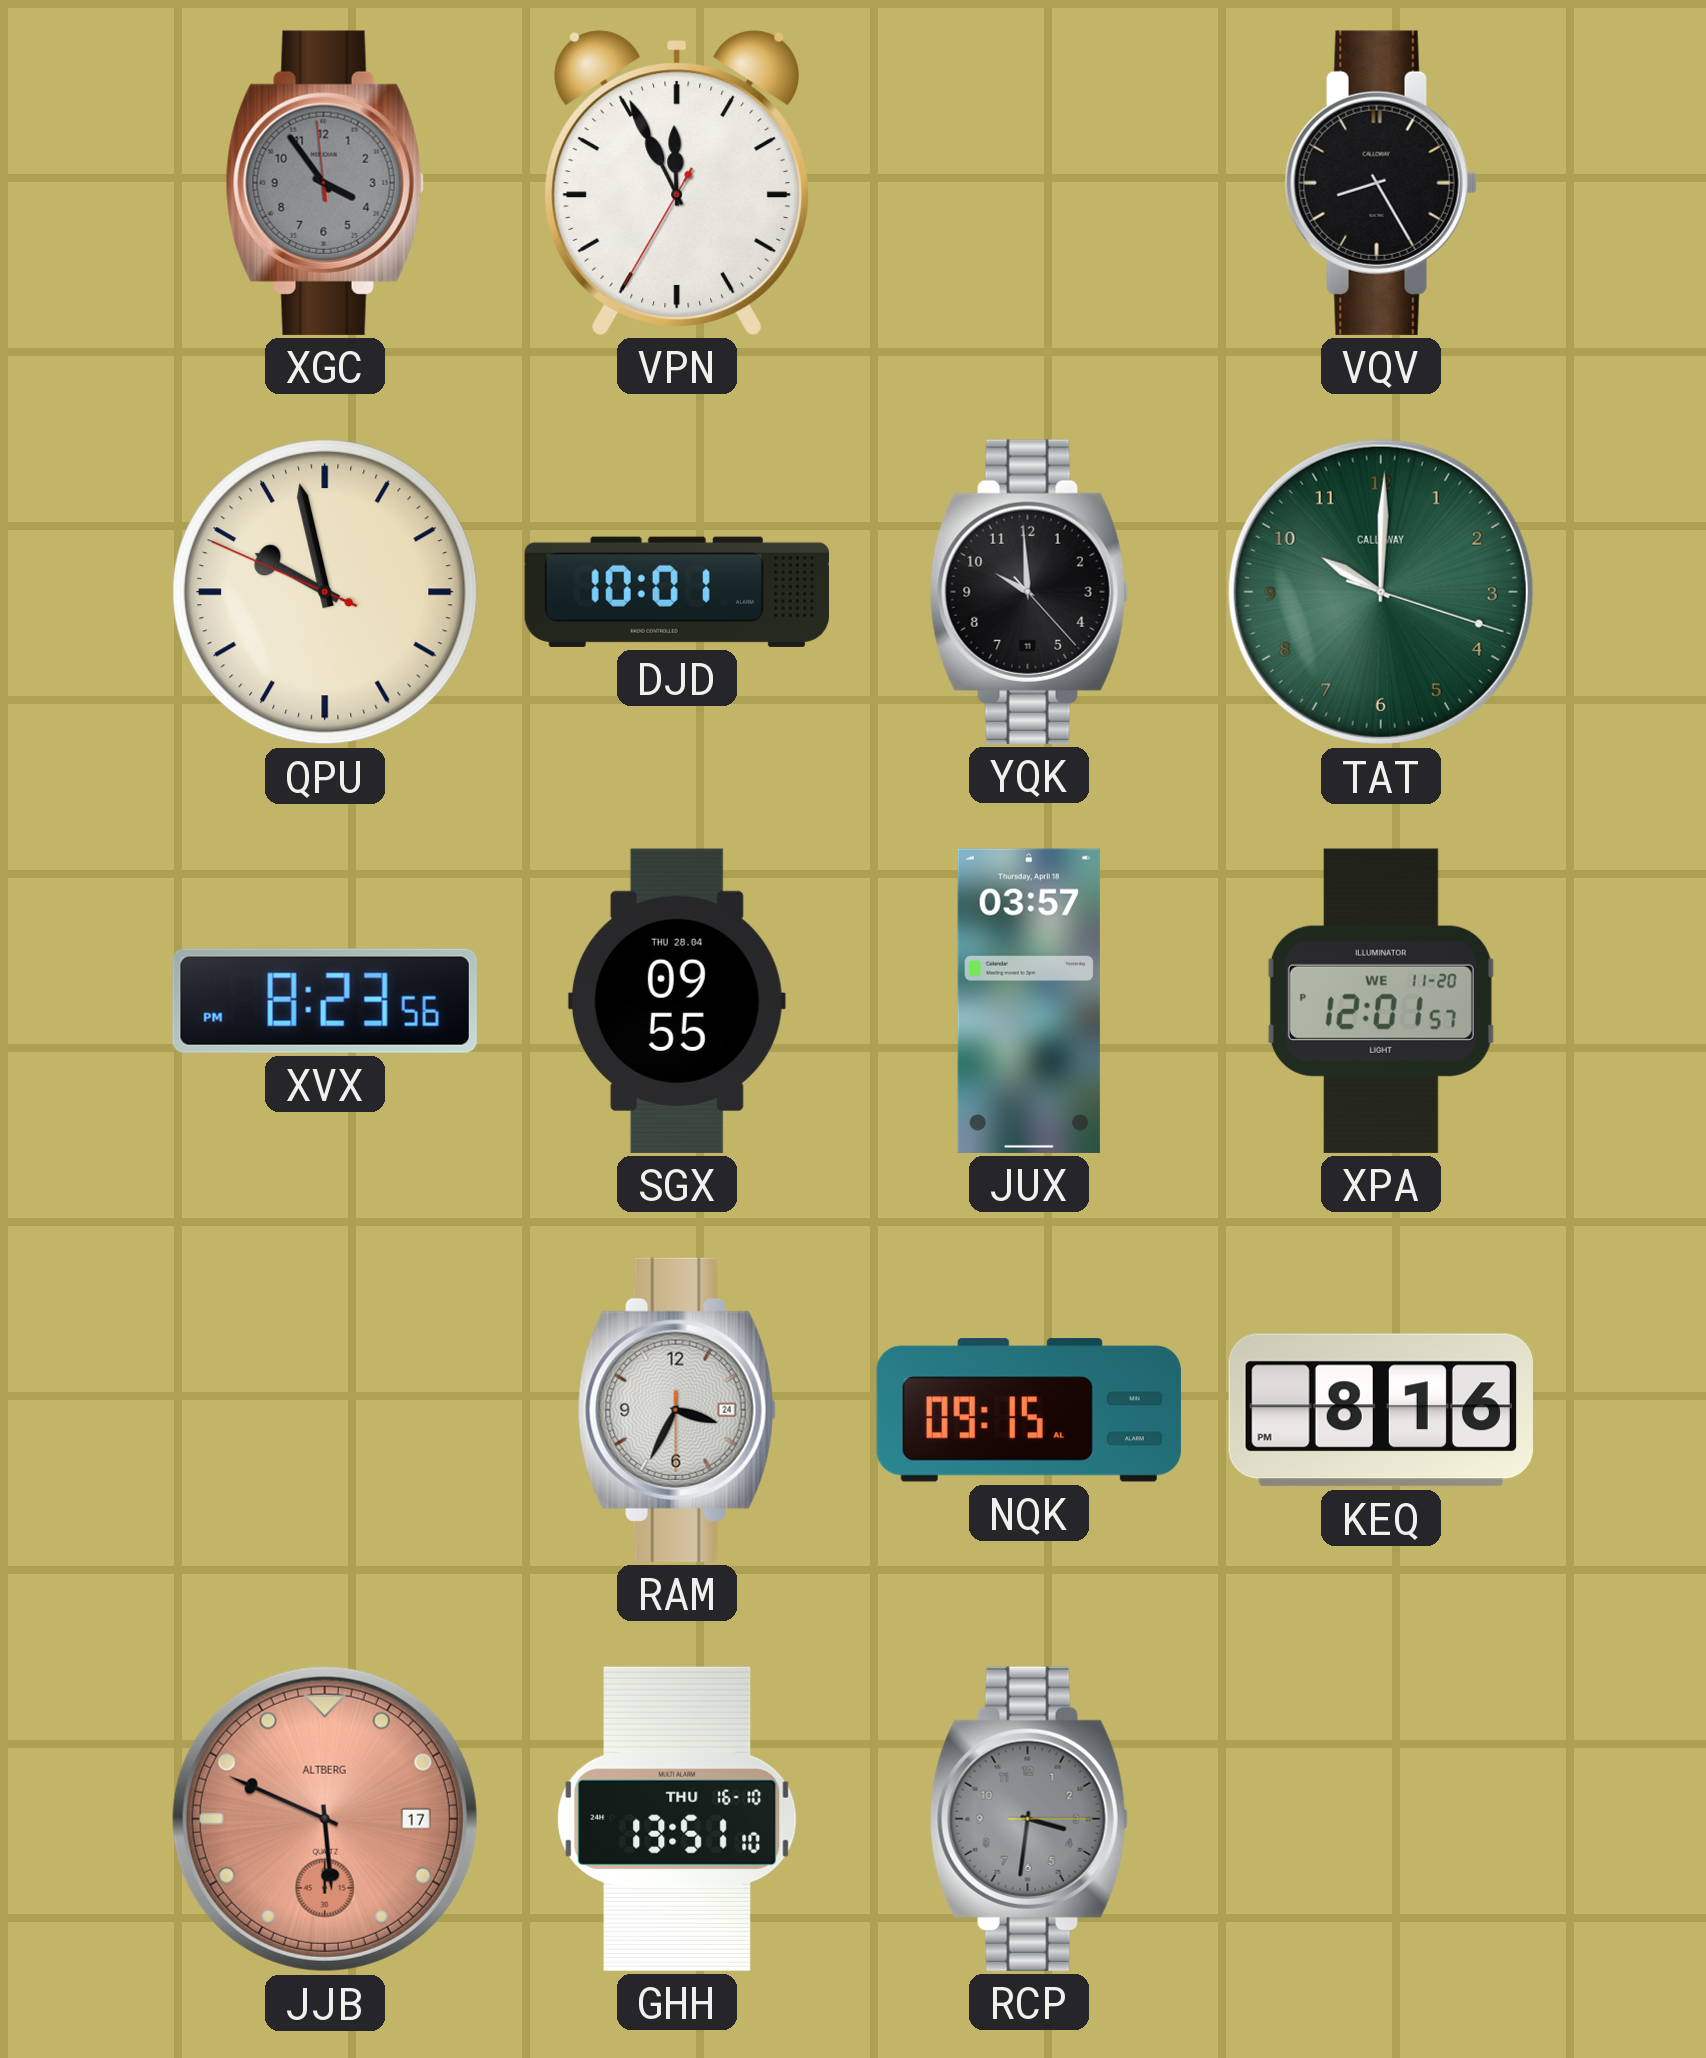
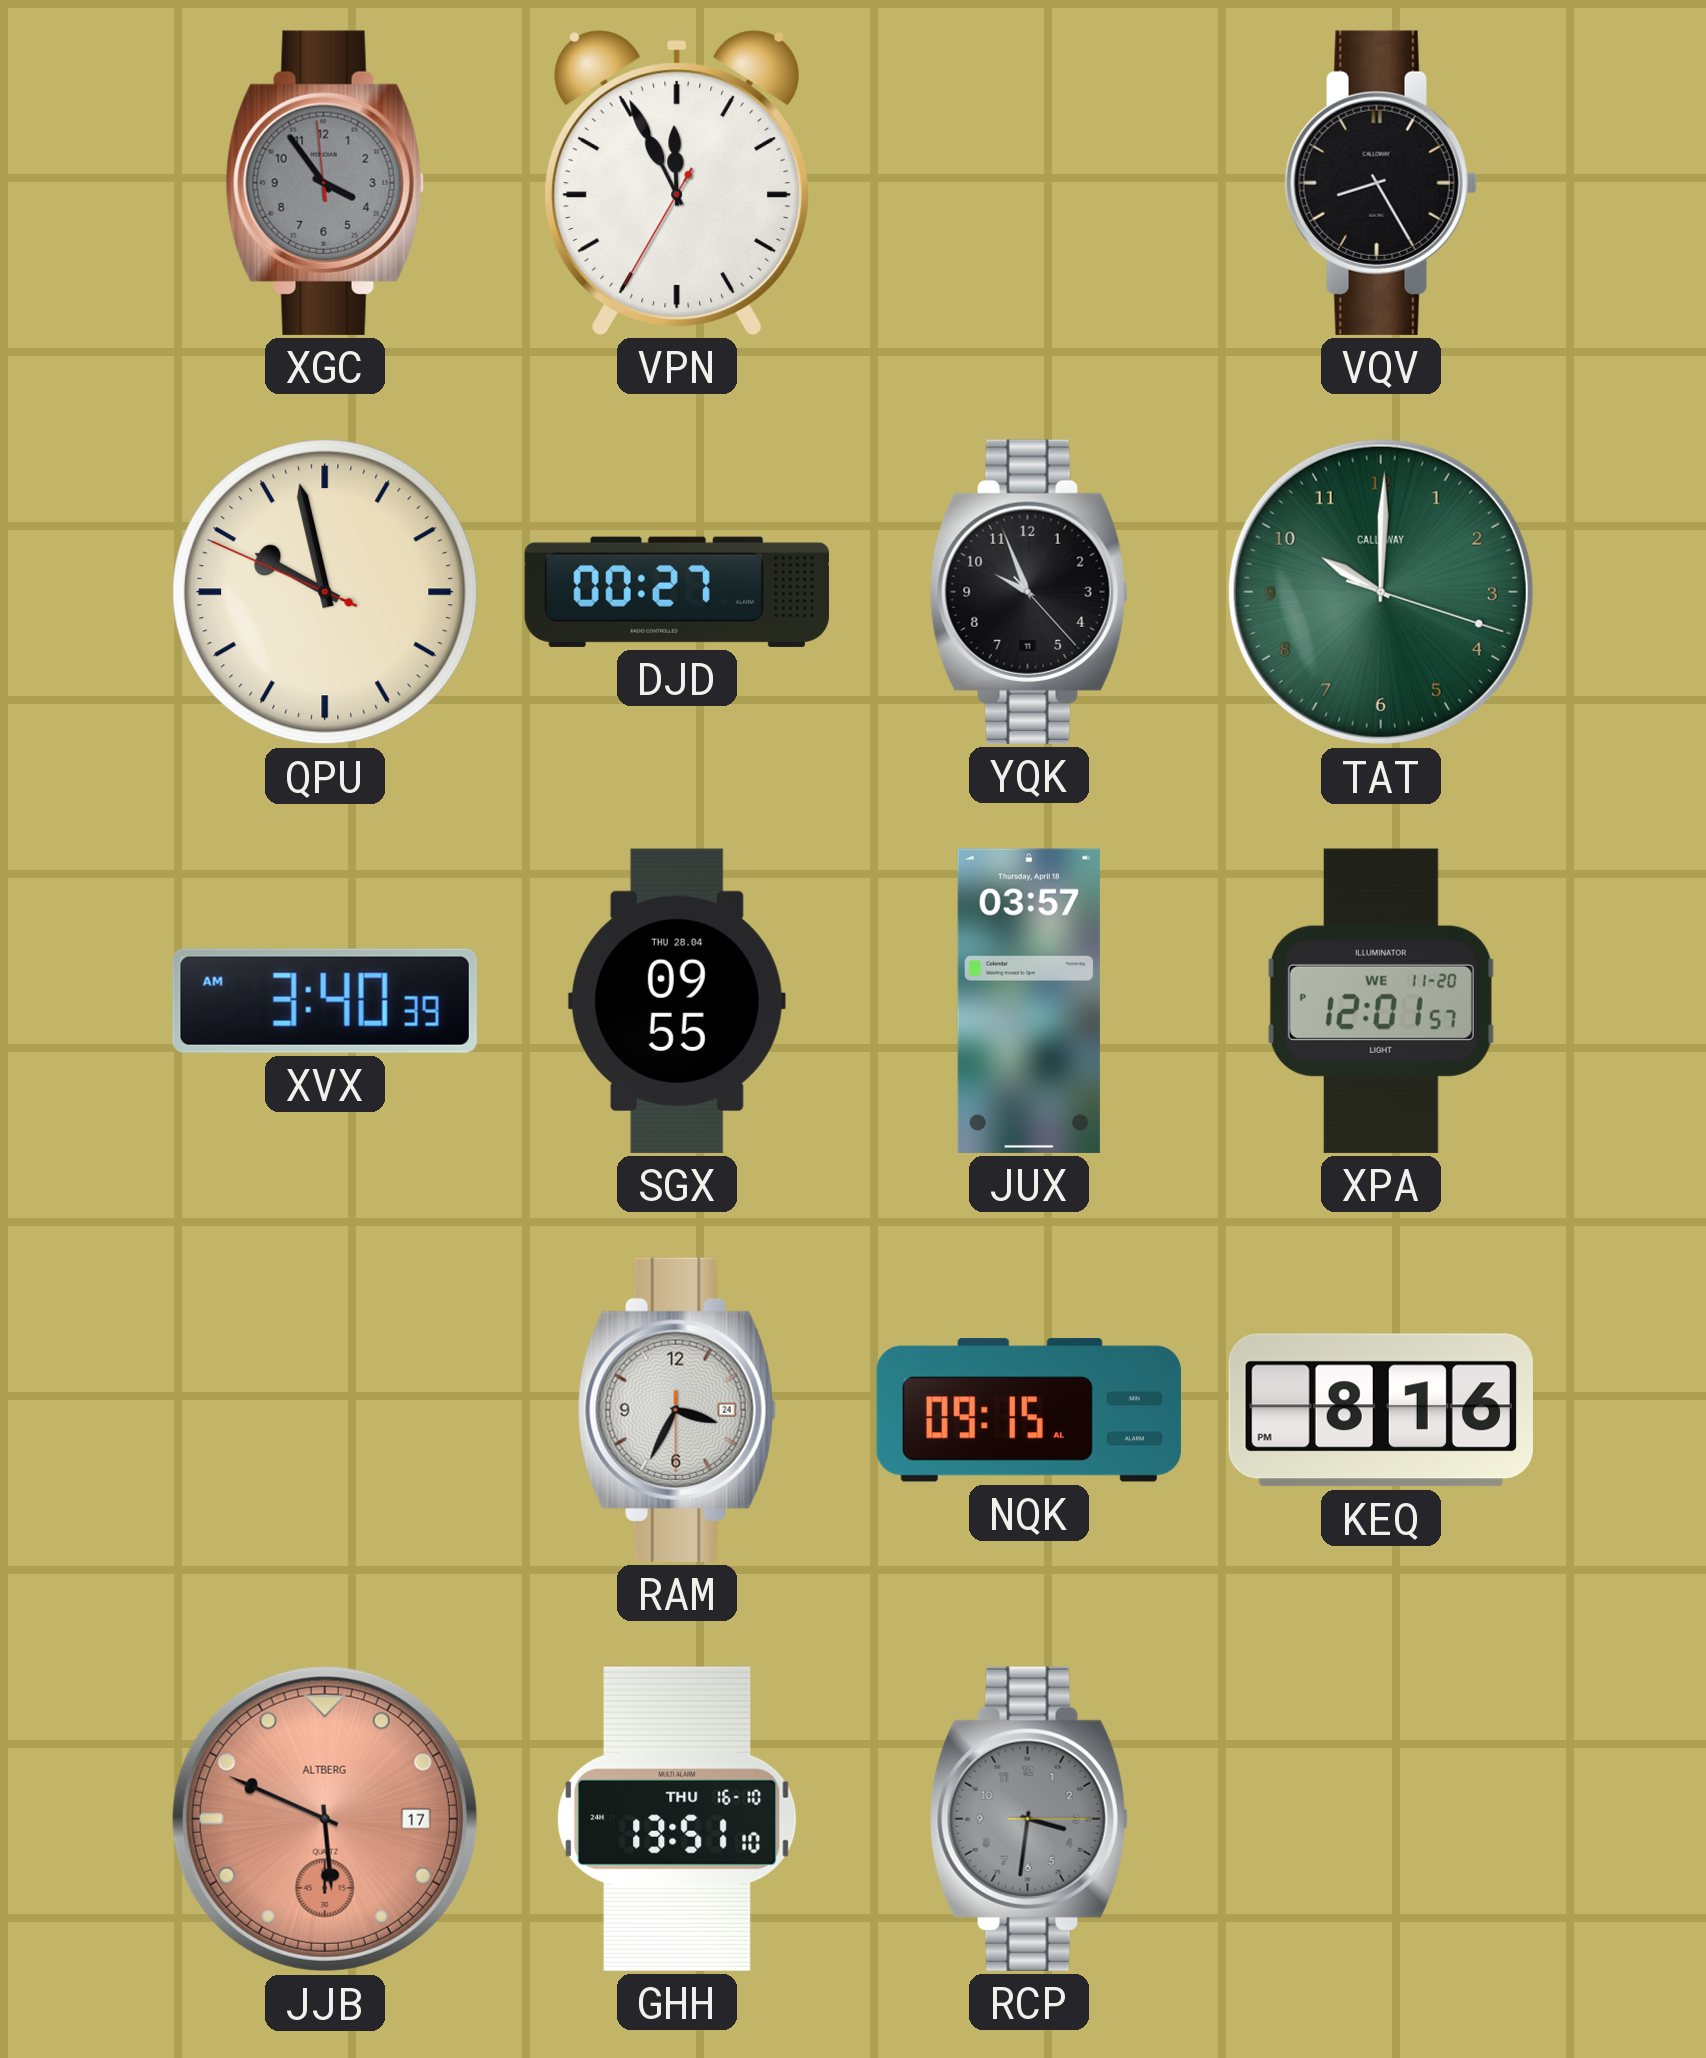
DJD: 10:01 -> 00:27 (677, 592)
YQK: 9:59 -> 9:56 (1029, 592)
XVX: 8:23 -> 3:40 (325, 1001)
